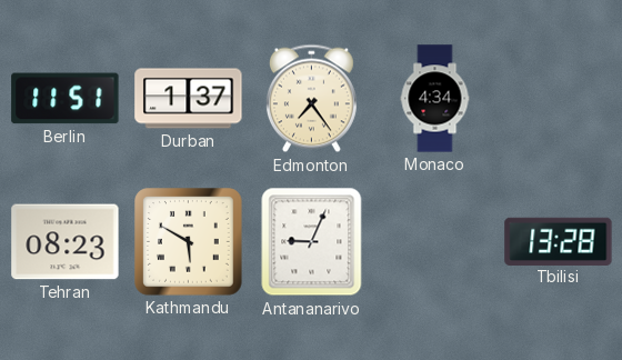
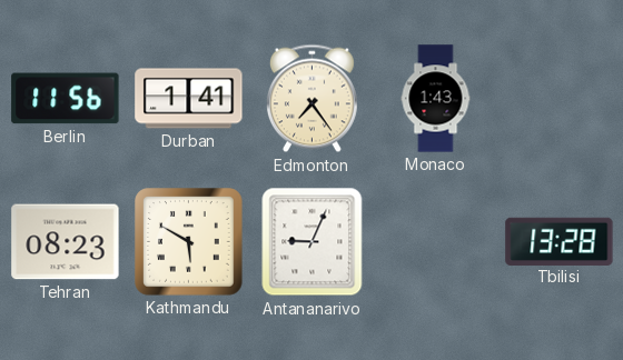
Berlin: 11:51 -> 11:56 (66, 99)
Durban: 1:37 -> 1:41 (189, 99)
Monaco: 4:34 -> 1:43 (436, 99)
